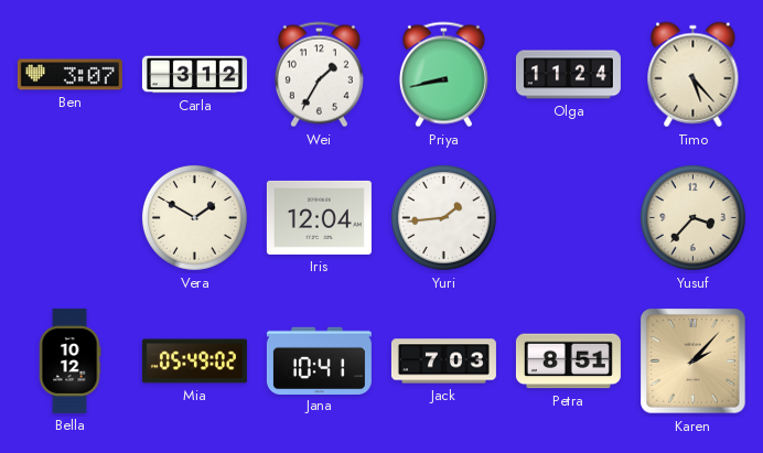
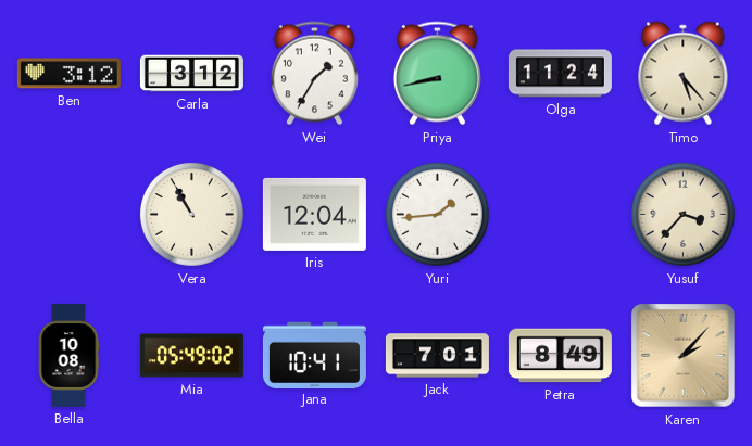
Ben: 3:07 -> 3:12 (68, 74)
Vera: 1:50 -> 10:55 (191, 214)
Bella: 10:12 -> 10:08 (68, 355)
Jack: 7:03 -> 7:01 (437, 356)
Petra: 8:51 -> 8:49 (560, 356)
